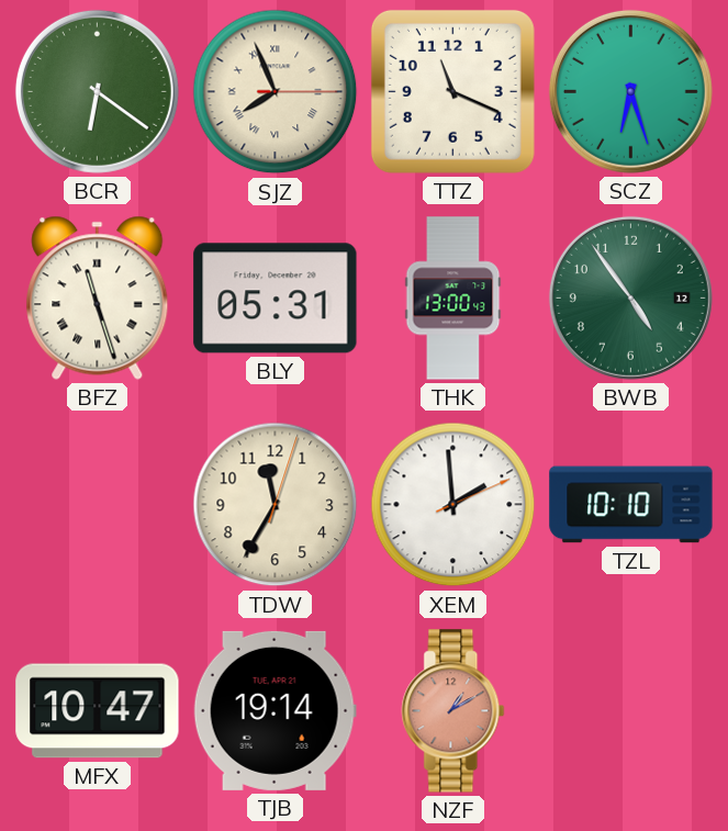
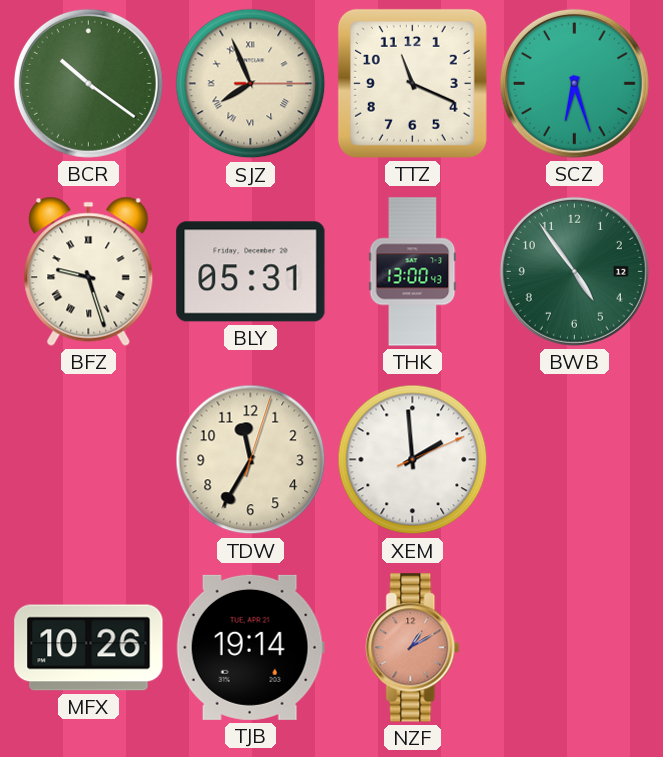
BCR: 6:21 -> 10:21 (88, 83)
BFZ: 11:27 -> 9:27 (89, 271)
TZL: 10:10 -> none (631, 505)
MFX: 10:47 -> 10:26 (89, 648)
